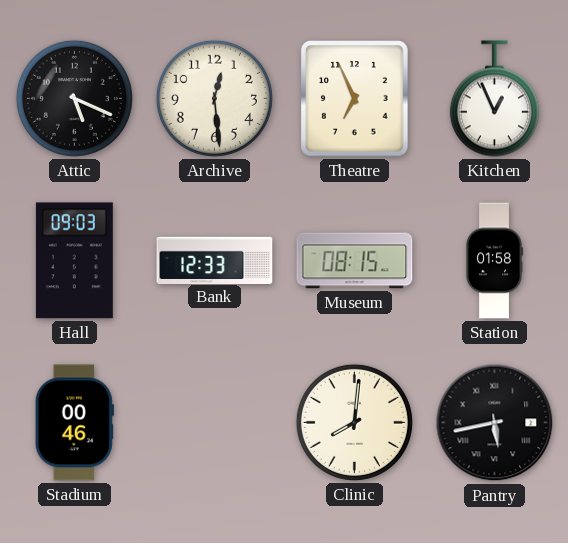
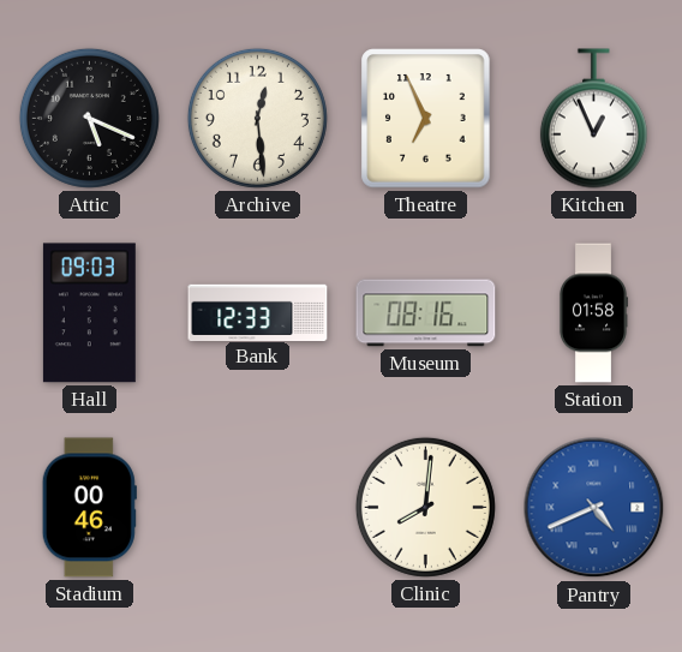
Museum: 08:15 -> 08:16 (426, 313)
Pantry: 5:43 -> 4:41 (594, 508)
Pantry dial: black -> blue (594, 508)
